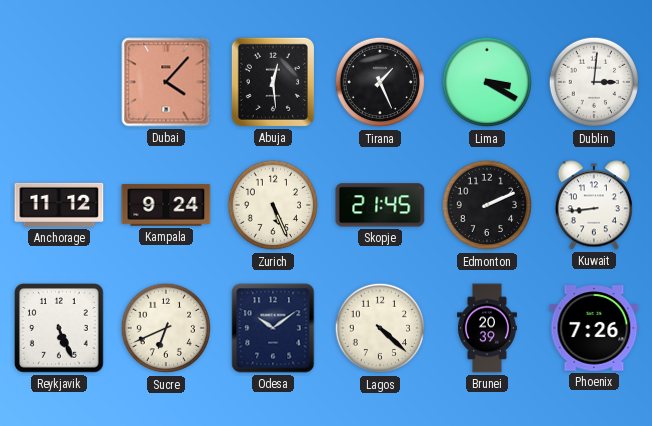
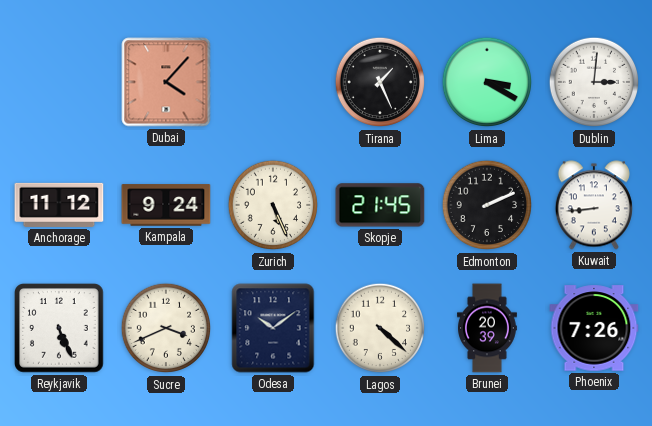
Abuja: 12:29 -> none (273, 82)
Sucre: 6:41 -> 3:41 (166, 328)
